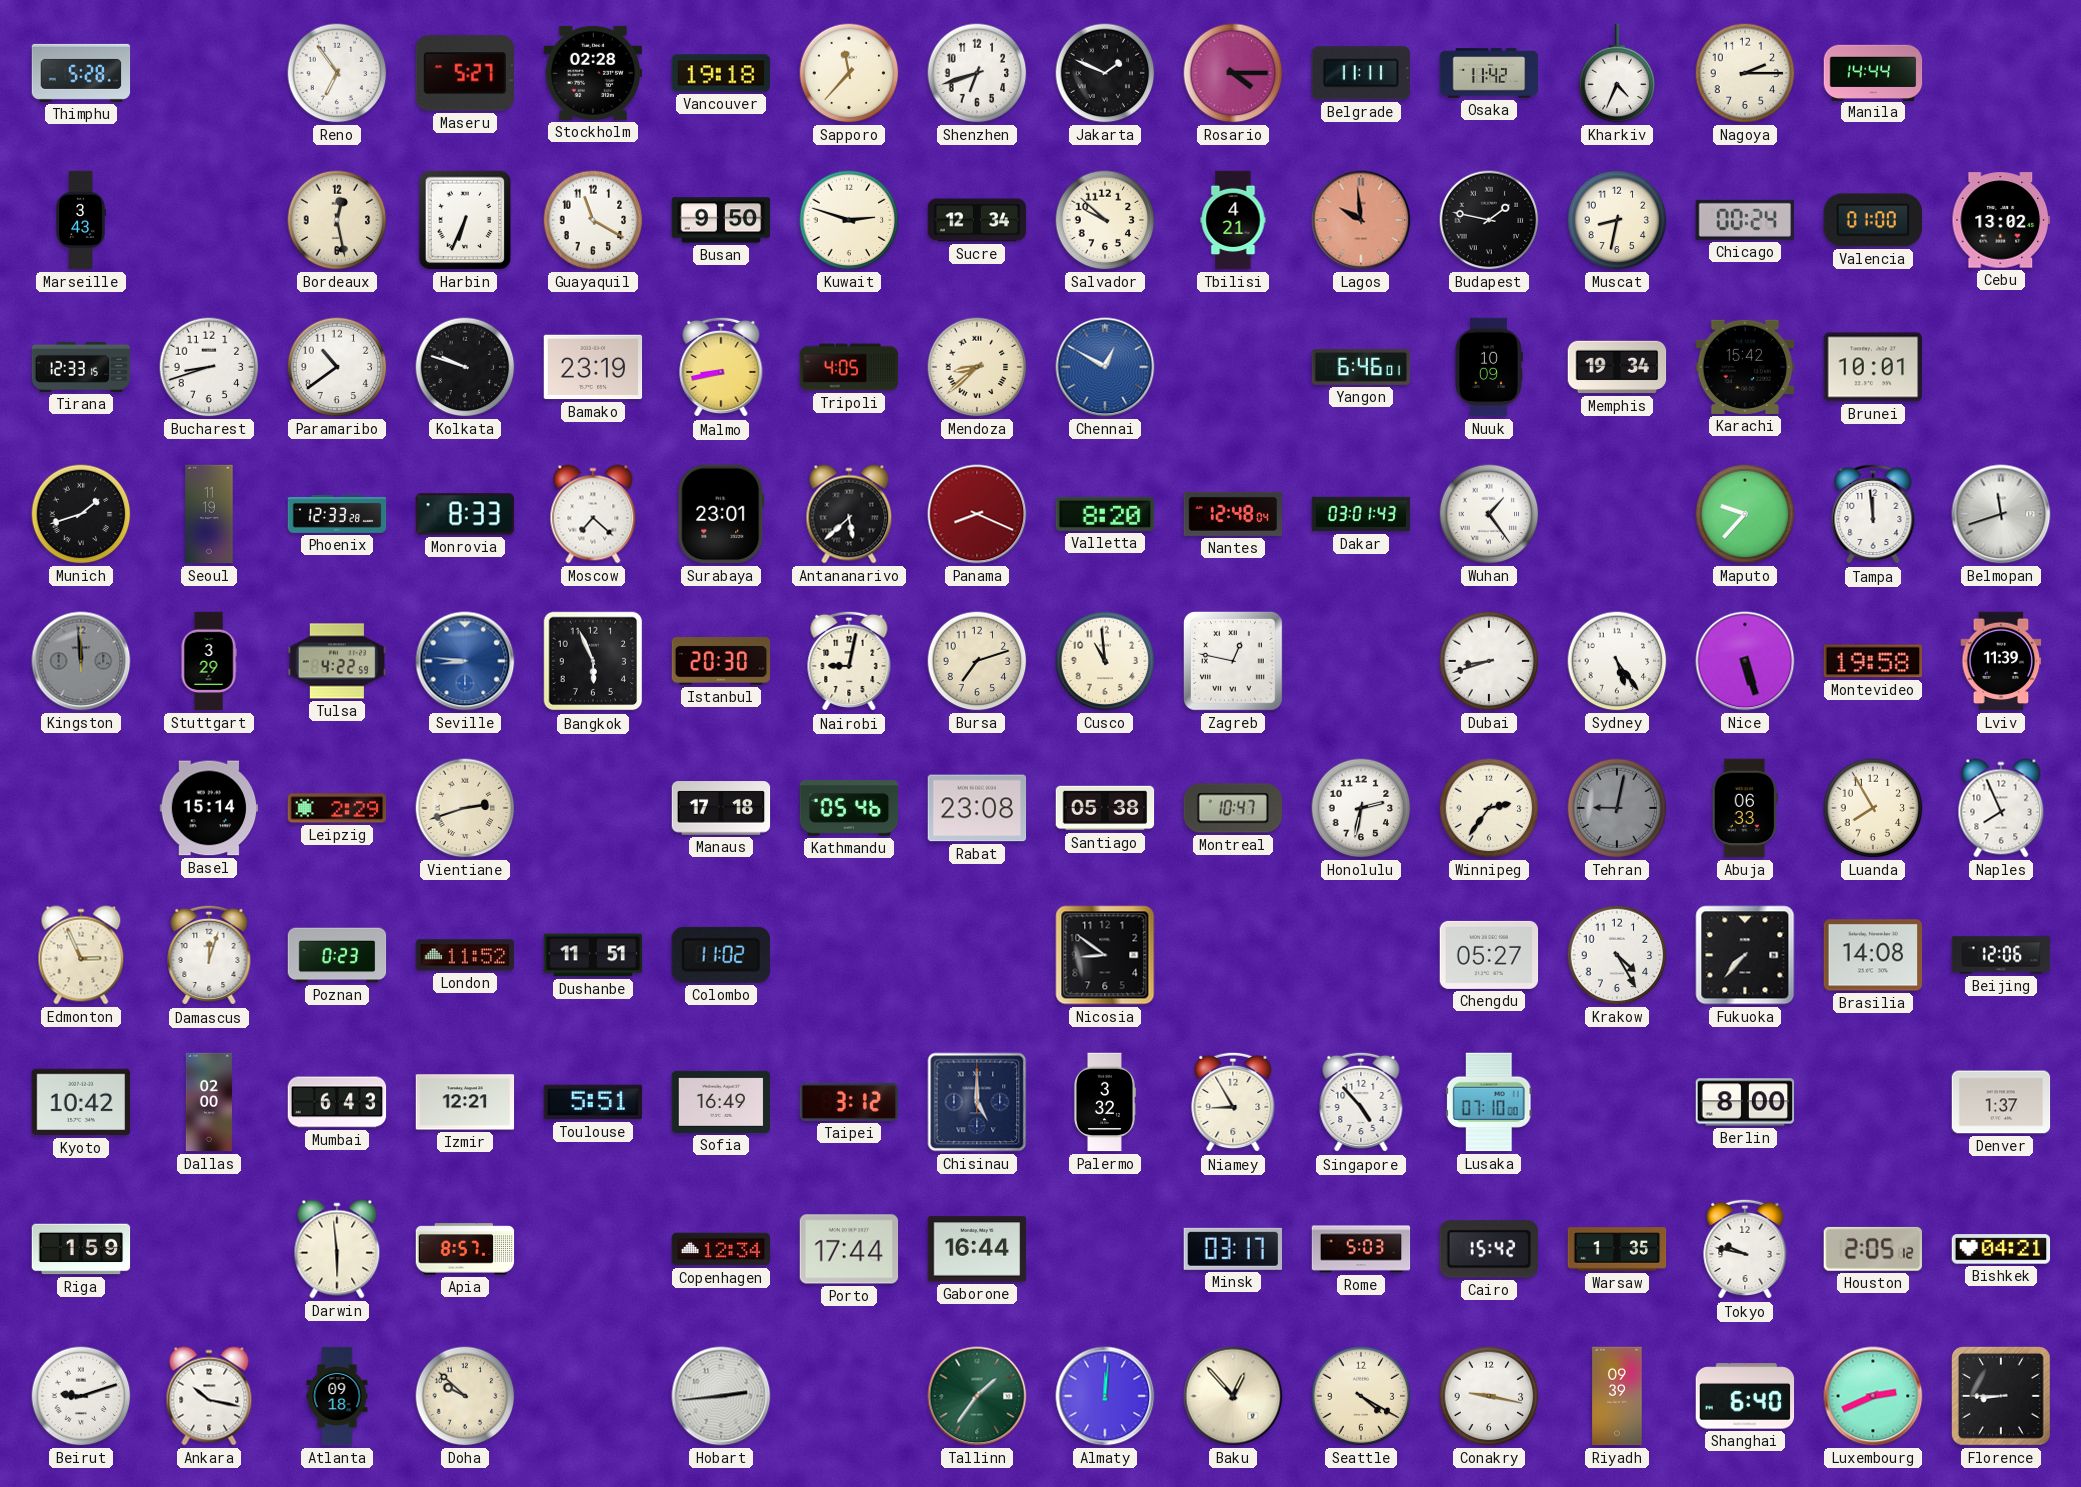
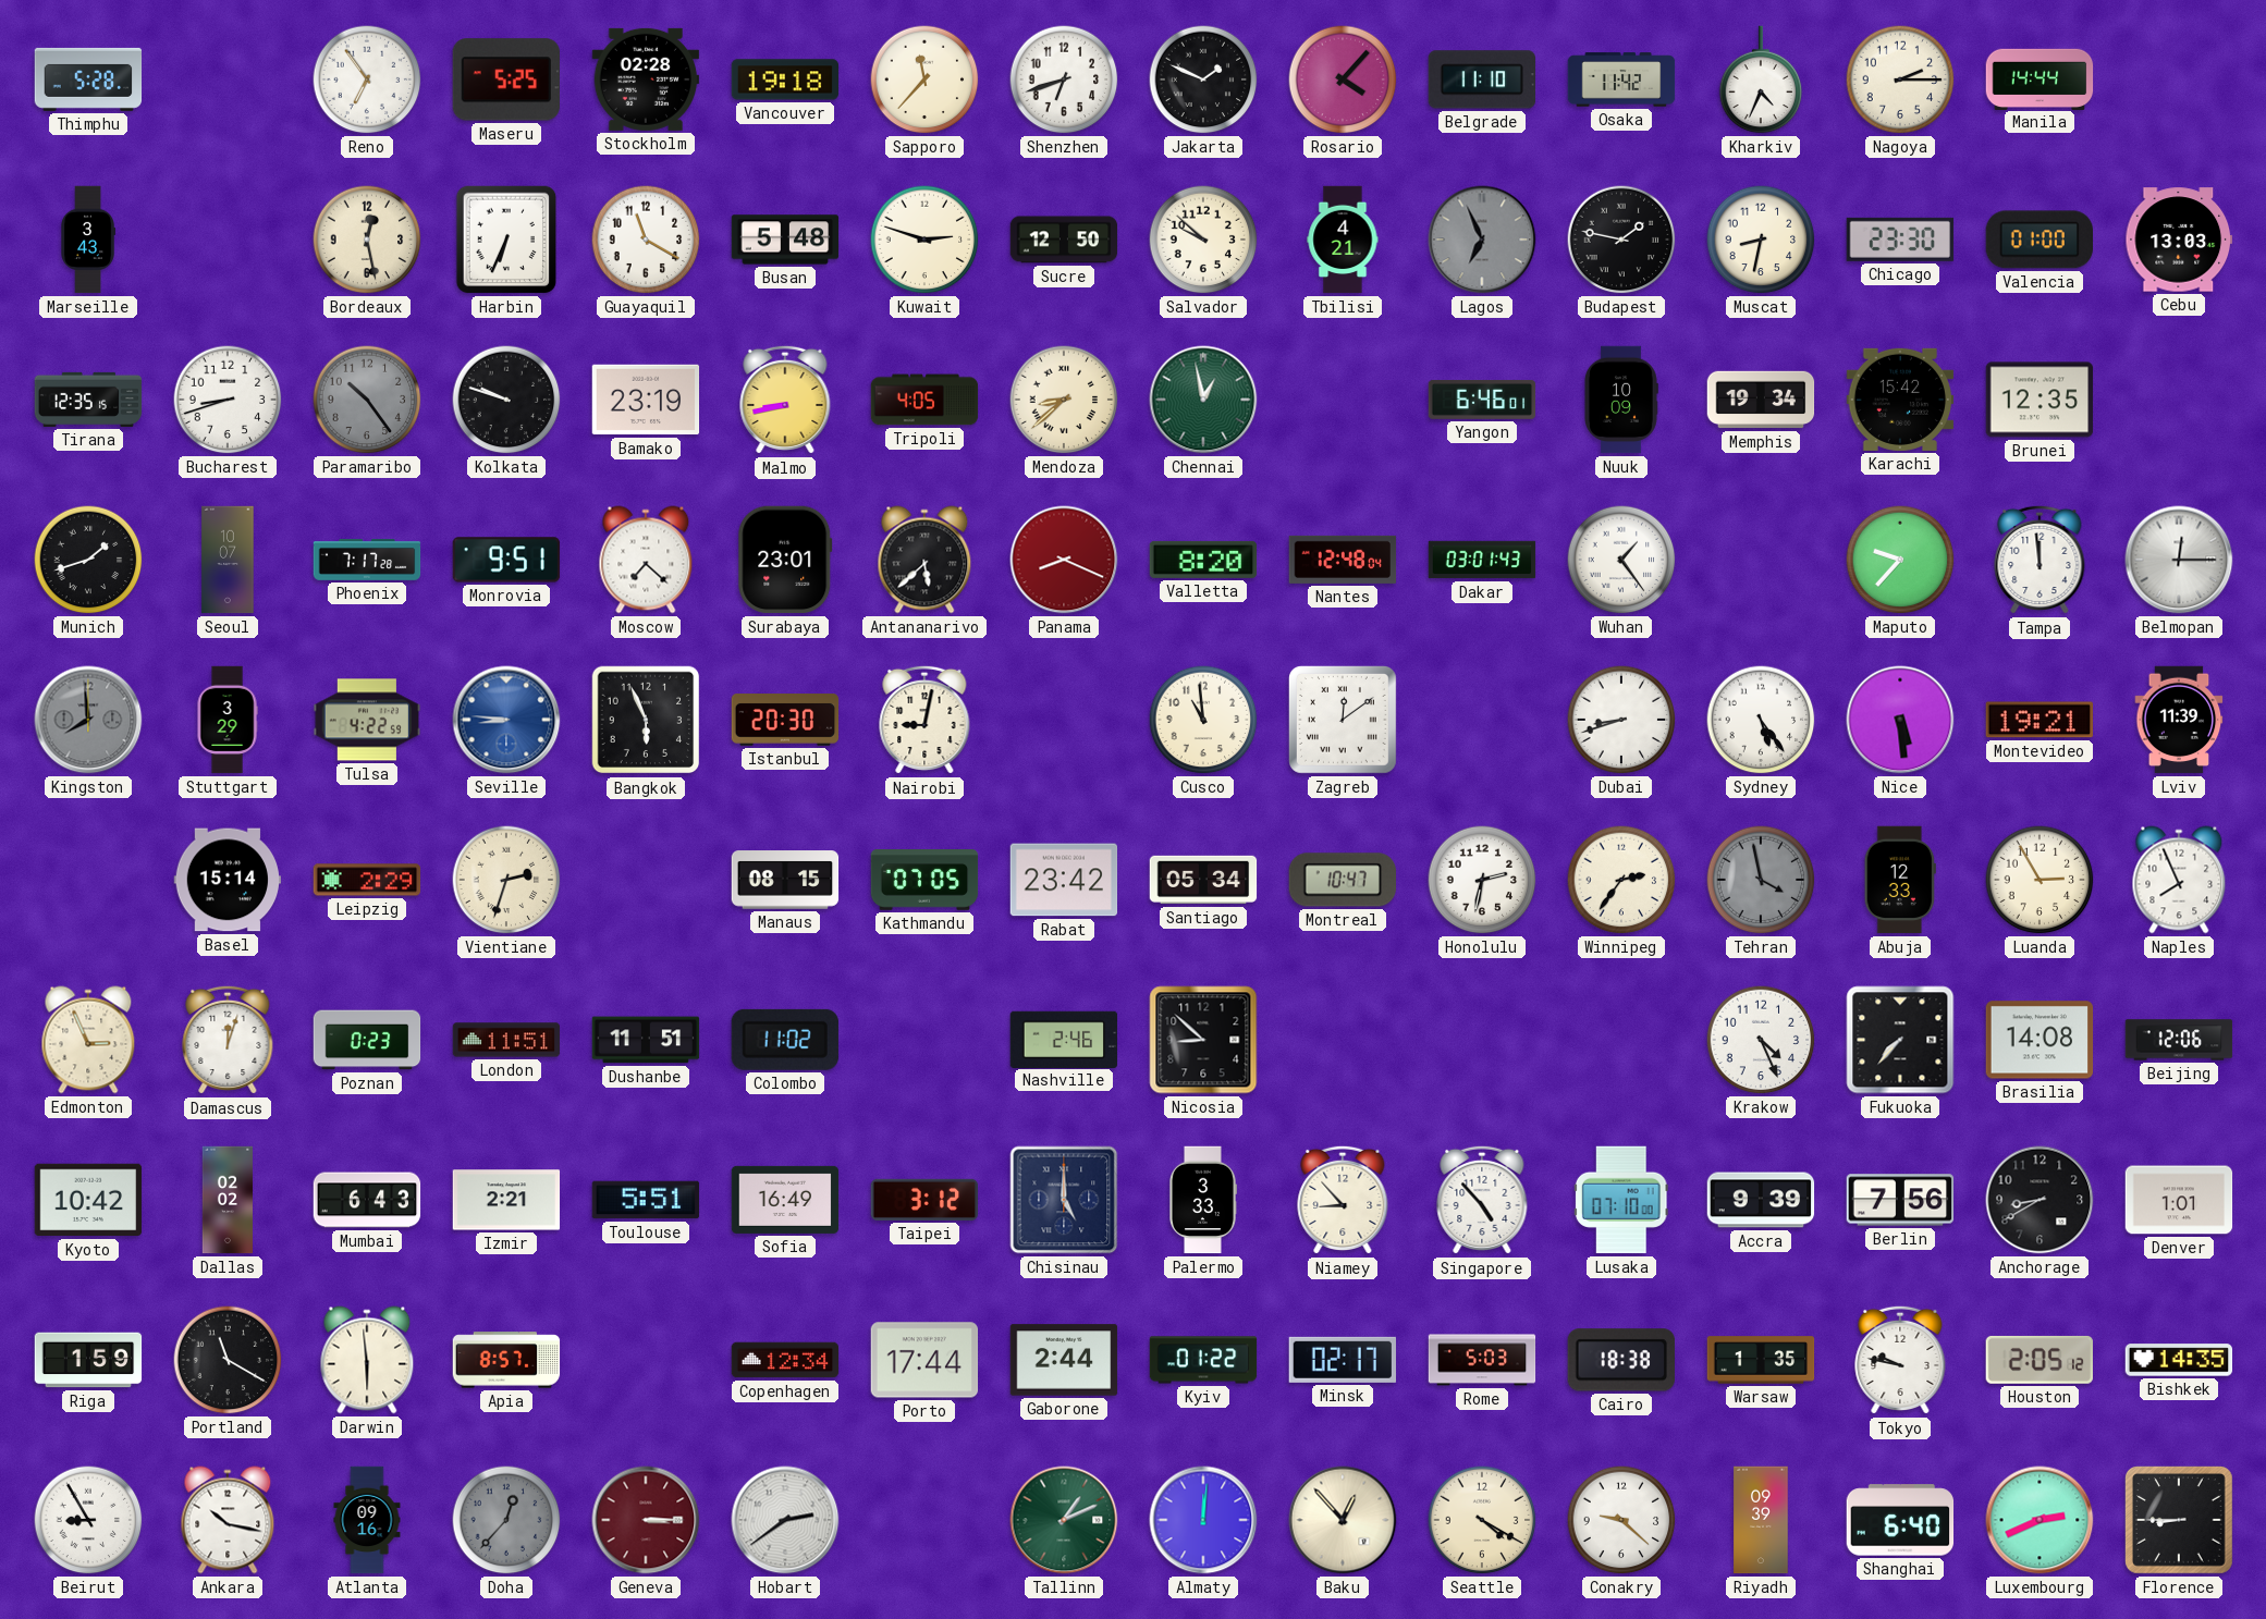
Maseru: 5:27 -> 5:25 (505, 79)
Rosario: 4:15 -> 4:07 (1343, 79)
Belgrade: 11:11 -> 11:10 (1481, 79)
Busan: 9:50 -> 5:48 (785, 240)
Sucre: 12:34 -> 12:50 (1064, 240)
Lagos: 9:59 -> 6:56 (1482, 240)
Lagos dial: salmon -> grey (1482, 240)
Chicago: 00:24 -> 23:30 (1899, 240)
Cebu: 13:02 -> 13:03 (2179, 240)
Tirana: 12:33 -> 12:35 (88, 400)
Paramaribo: 10:39 -> 10:24 (367, 400)
Paramaribo dial: white -> grey (367, 400)
Chennai: 12:50 -> 12:58 (1203, 400)
Chennai dial: blue -> green (1203, 400)
Brunei: 10:01 -> 12:35 (2040, 400)
Seoul: 11:19 -> 10:07 (228, 560)
Phoenix: 12:33 -> 7:17 (367, 561)
Monrovia: 8:33 -> 9:51 (506, 560)
Belmopan: 11:42 -> 12:15 (2179, 560)
Kingston: 11:59 -> 7:59 (88, 720)
Bursa: 7:12 -> none (977, 661)
Zagreb: 12:47 -> 12:09 (1343, 720)
Nice: 5:27 -> 5:29 (1900, 720)
Montevideo: 19:58 -> 19:21 (2038, 720)
Vientiane: 2:42 -> 2:33 (506, 880)
Manaus: 17:18 -> 08:15 (785, 880)
Kathmandu: 05:46 -> 07:05 (924, 880)
Rabat: 23:08 -> 23:42 (1064, 880)
Santiago: 05:38 -> 05:34 (1203, 880)
Tehran: 9:02 -> 3:58 (1761, 880)
Abuja: 06:33 -> 12:33 (1900, 880)
Luanda: 7:55 -> 2:55 (2040, 880)
London: 11:52 -> 11:51 (506, 1040)
Nashville: none -> 2:46 (1064, 1039)
Nicosia: 8:51 -> 8:52 (1203, 1040)
Chengdu: 05:27 -> none (1489, 955)
Krakow: 4:25 -> 4:26 (1761, 1040)
Dallas: 02:00 -> 02:02 (226, 1200)
Izmir: 12:21 -> 2:21 (506, 1200)
Palermo: 3:32 -> 3:33 (1202, 1200)
Niamey: 8:55 -> 8:53 (1343, 1200)
Accra: none -> 9:39 (1761, 1200)
Berlin: 8:00 -> 7:56 (1900, 1200)
Anchorage: none -> 8:40 (2040, 1200)
Denver: 1:37 -> 1:01 (2179, 1200)
Portland: none -> 11:20 (228, 1360)
Gaborone: 16:44 -> 2:44 (1064, 1360)
Kyiv: none -> 01:22 (1203, 1360)
Minsk: 03:17 -> 02:17 (1342, 1360)
Cairo: 15:42 -> 18:38 (1621, 1360)
Bishkek: 04:21 -> 14:35 (2179, 1360)
Beirut: 9:12 -> 8:55 (88, 1520)
Atlanta: 09:18 -> 09:16 (367, 1520)
Doha: 9:52 -> 12:37 (506, 1520)
Doha dial: cream -> grey (506, 1520)
Geneva: none -> 3:15 (646, 1520)
Hobart: 2:44 -> 2:39 (785, 1520)
Tallinn: 1:36 -> 1:11 (1064, 1520)
Conakry: 9:17 -> 9:22 (1621, 1520)
